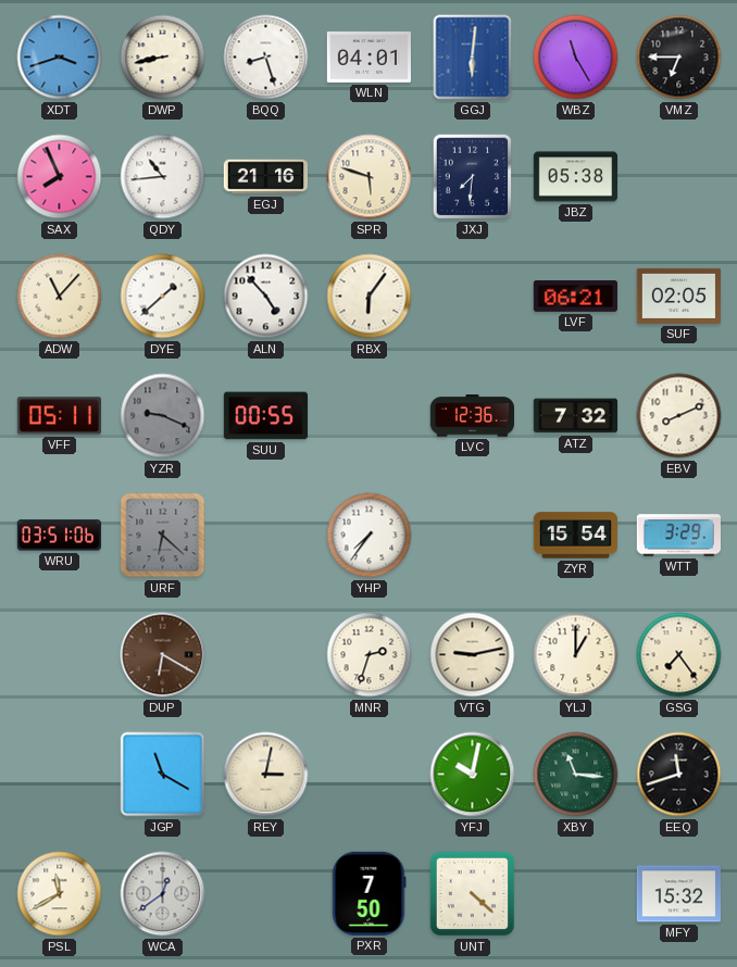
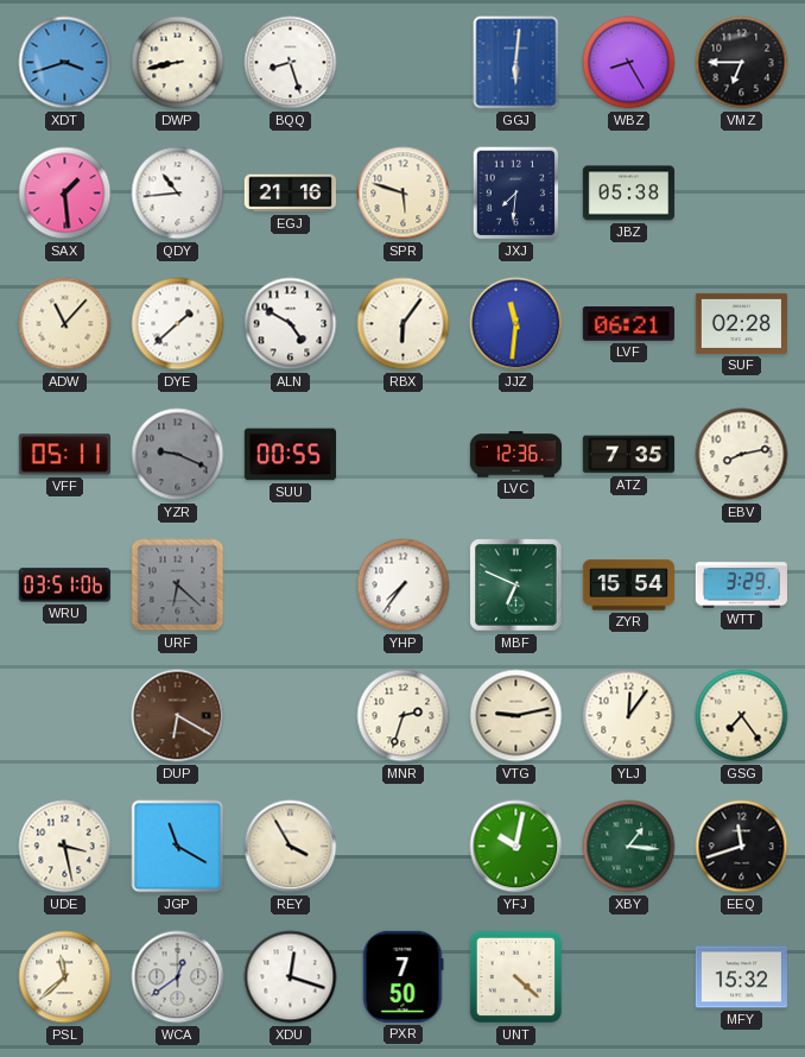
WLN: 04:01 -> none (368, 56)
WBZ: 11:25 -> 8:25 (629, 63)
SAX: 7:56 -> 1:29 (65, 194)
ALN: 4:53 -> 4:50 (291, 324)
JJZ: none -> 11:31 (516, 324)
SUF: 02:05 -> 02:28 (741, 323)
ATZ: 7:32 -> 7:35 (628, 455)
EBV: 8:11 -> 8:13 (742, 455)
MBF: none -> 6:49 (516, 586)
YLJ: 1:00 -> 12:06 (629, 716)
UDE: none -> 3:28 (65, 847)
REY: 3:02 -> 3:55 (291, 847)
XBY: 11:16 -> 1:16 (629, 847)
PSL: 11:40 -> 11:38 (65, 977)
XDU: none -> 12:18 (291, 977)
